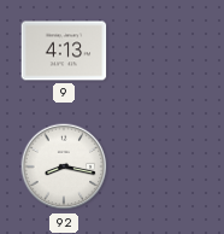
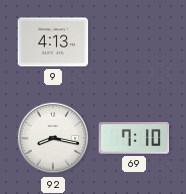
69: none -> 7:10 (134, 138)
